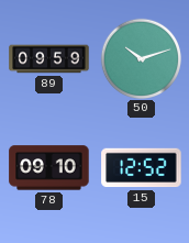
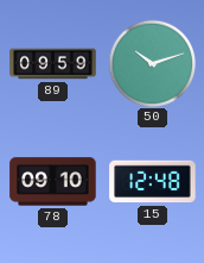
15: 12:52 -> 12:48 (153, 182)
